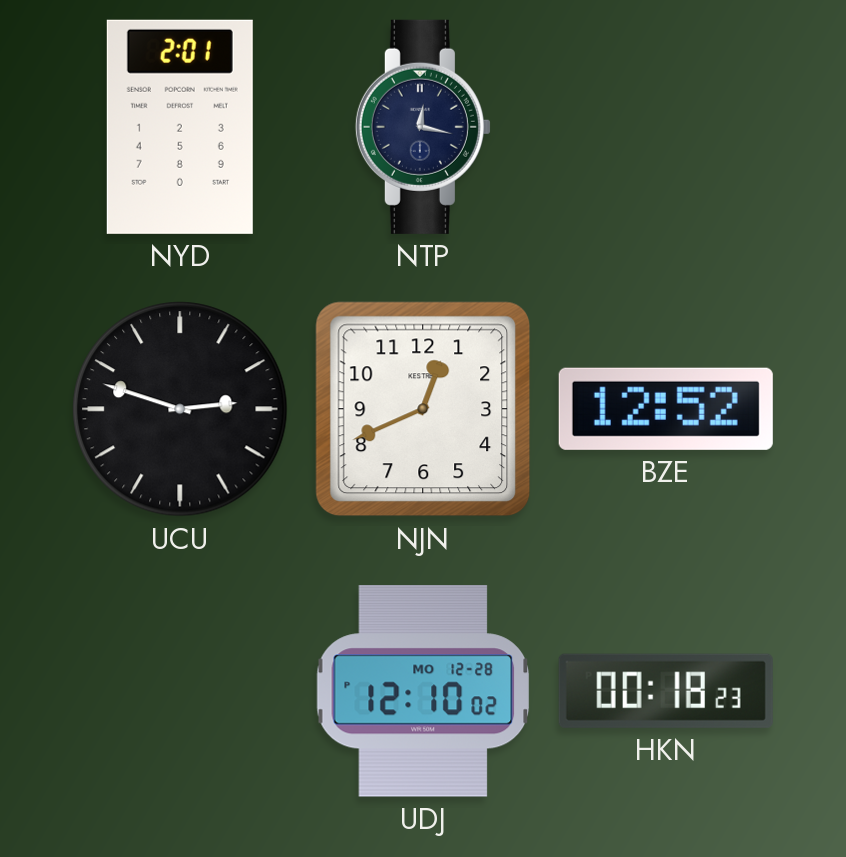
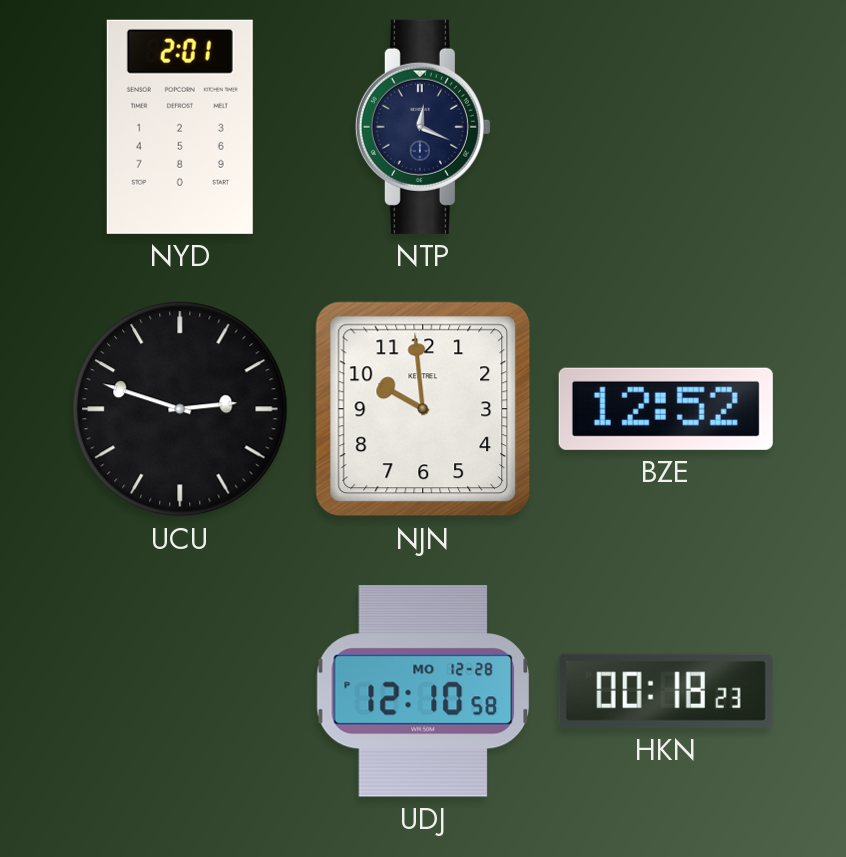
NTP: 12:17 -> 12:19 (423, 127)
NJN: 12:41 -> 9:59 (423, 409)
UDJ: 12:10:02 PM -> 12:10:58 PM (423, 691)
